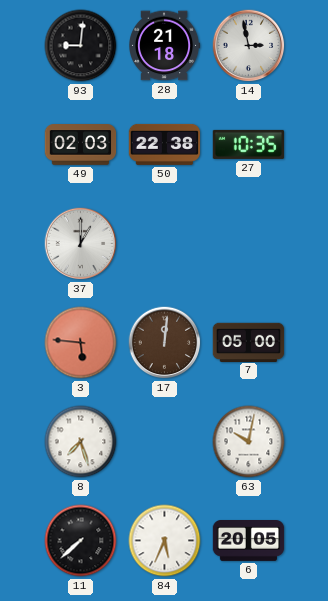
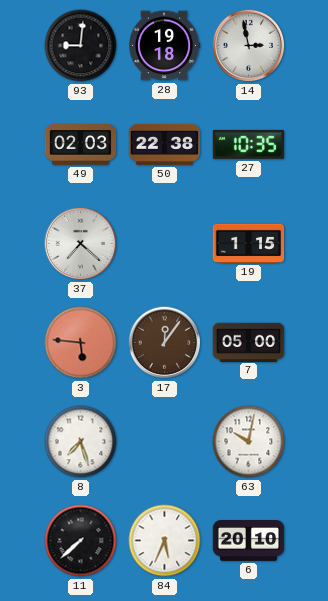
28: 21:18 -> 19:18 (165, 46)
37: 1:00 -> 7:22 (81, 244)
19: none -> 1:15 (249, 243)
17: 12:01 -> 12:06 (165, 343)
6: 20:05 -> 20:10 (249, 541)
